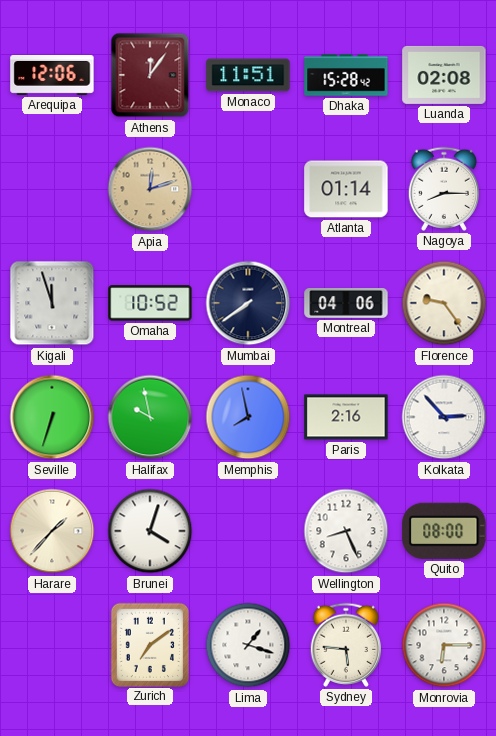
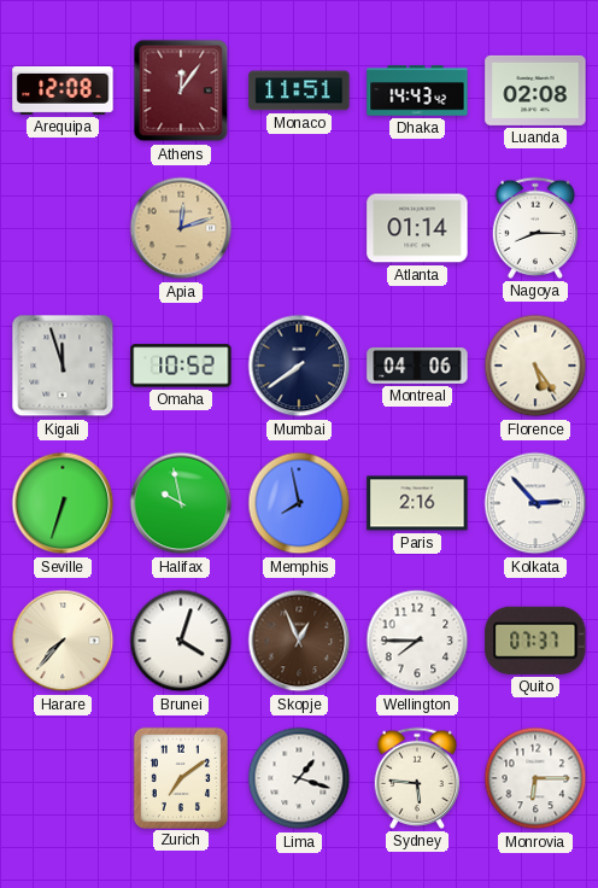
Arequipa: 12:06 -> 12:08 (63, 90)
Dhaka: 15:28 -> 14:43 (417, 90)
Florence: 9:24 -> 5:24 (535, 366)
Harare: 1:37 -> 7:37 (63, 641)
Skopje: none -> 12:56 (299, 641)
Wellington: 8:26 -> 7:45 (417, 641)
Quito: 08:00 -> 07:37 (535, 641)
